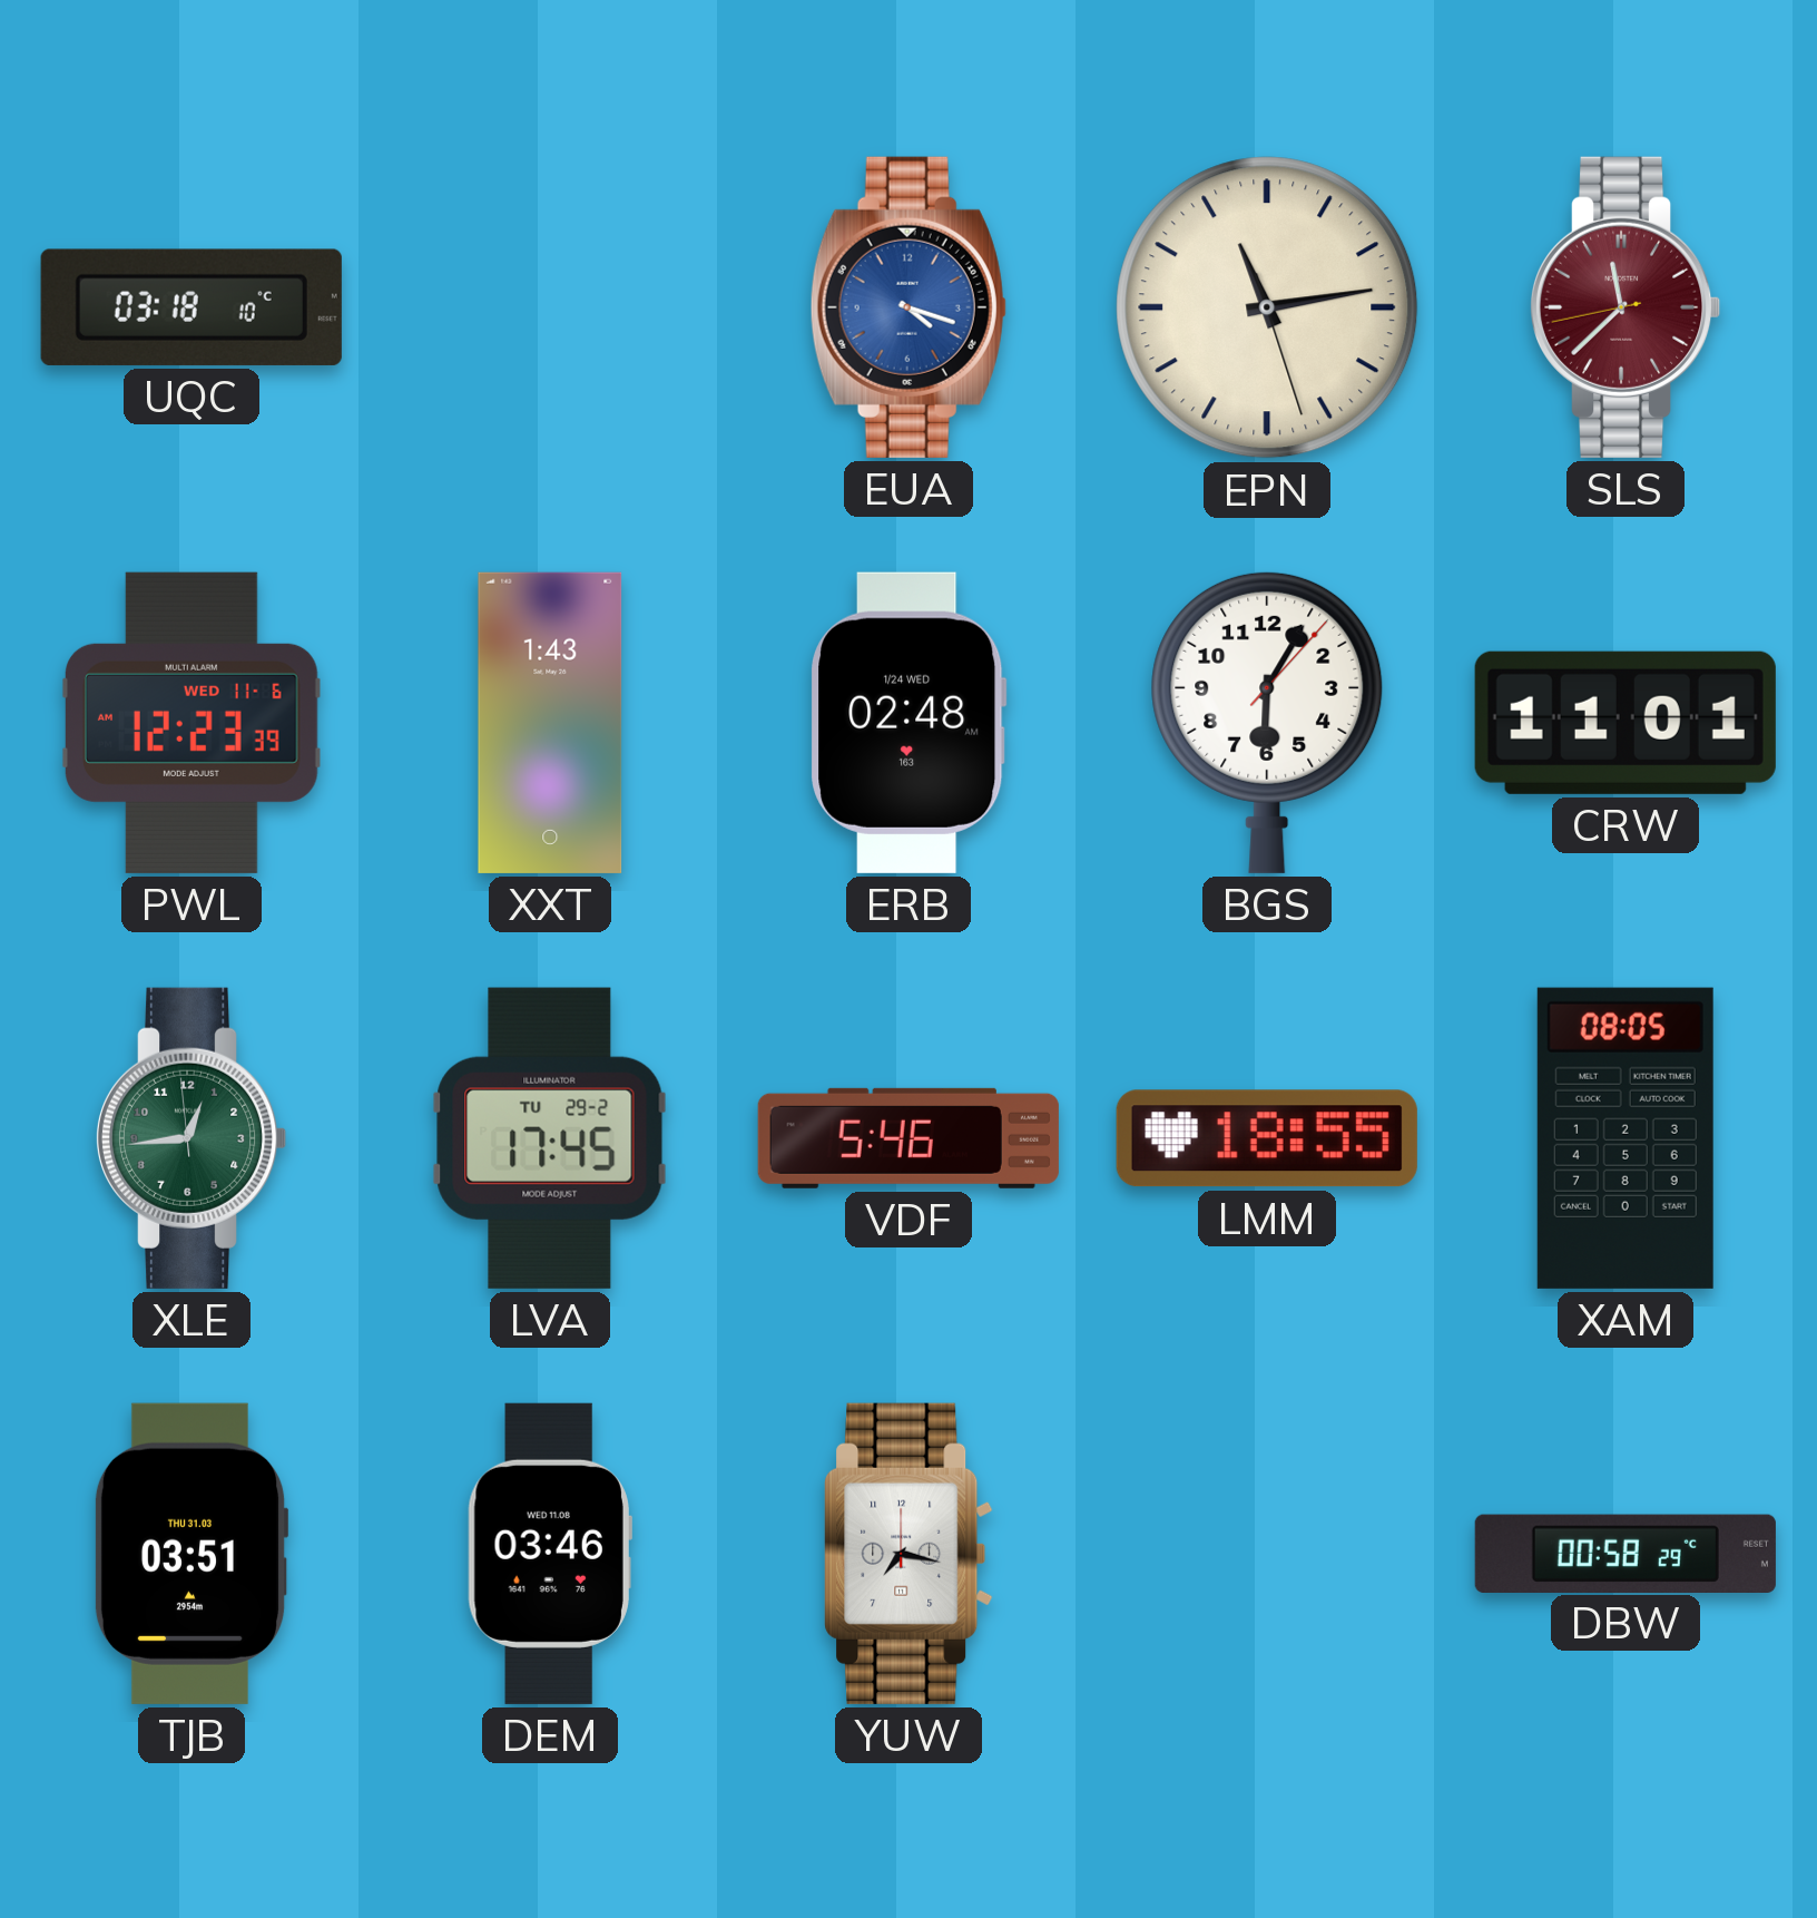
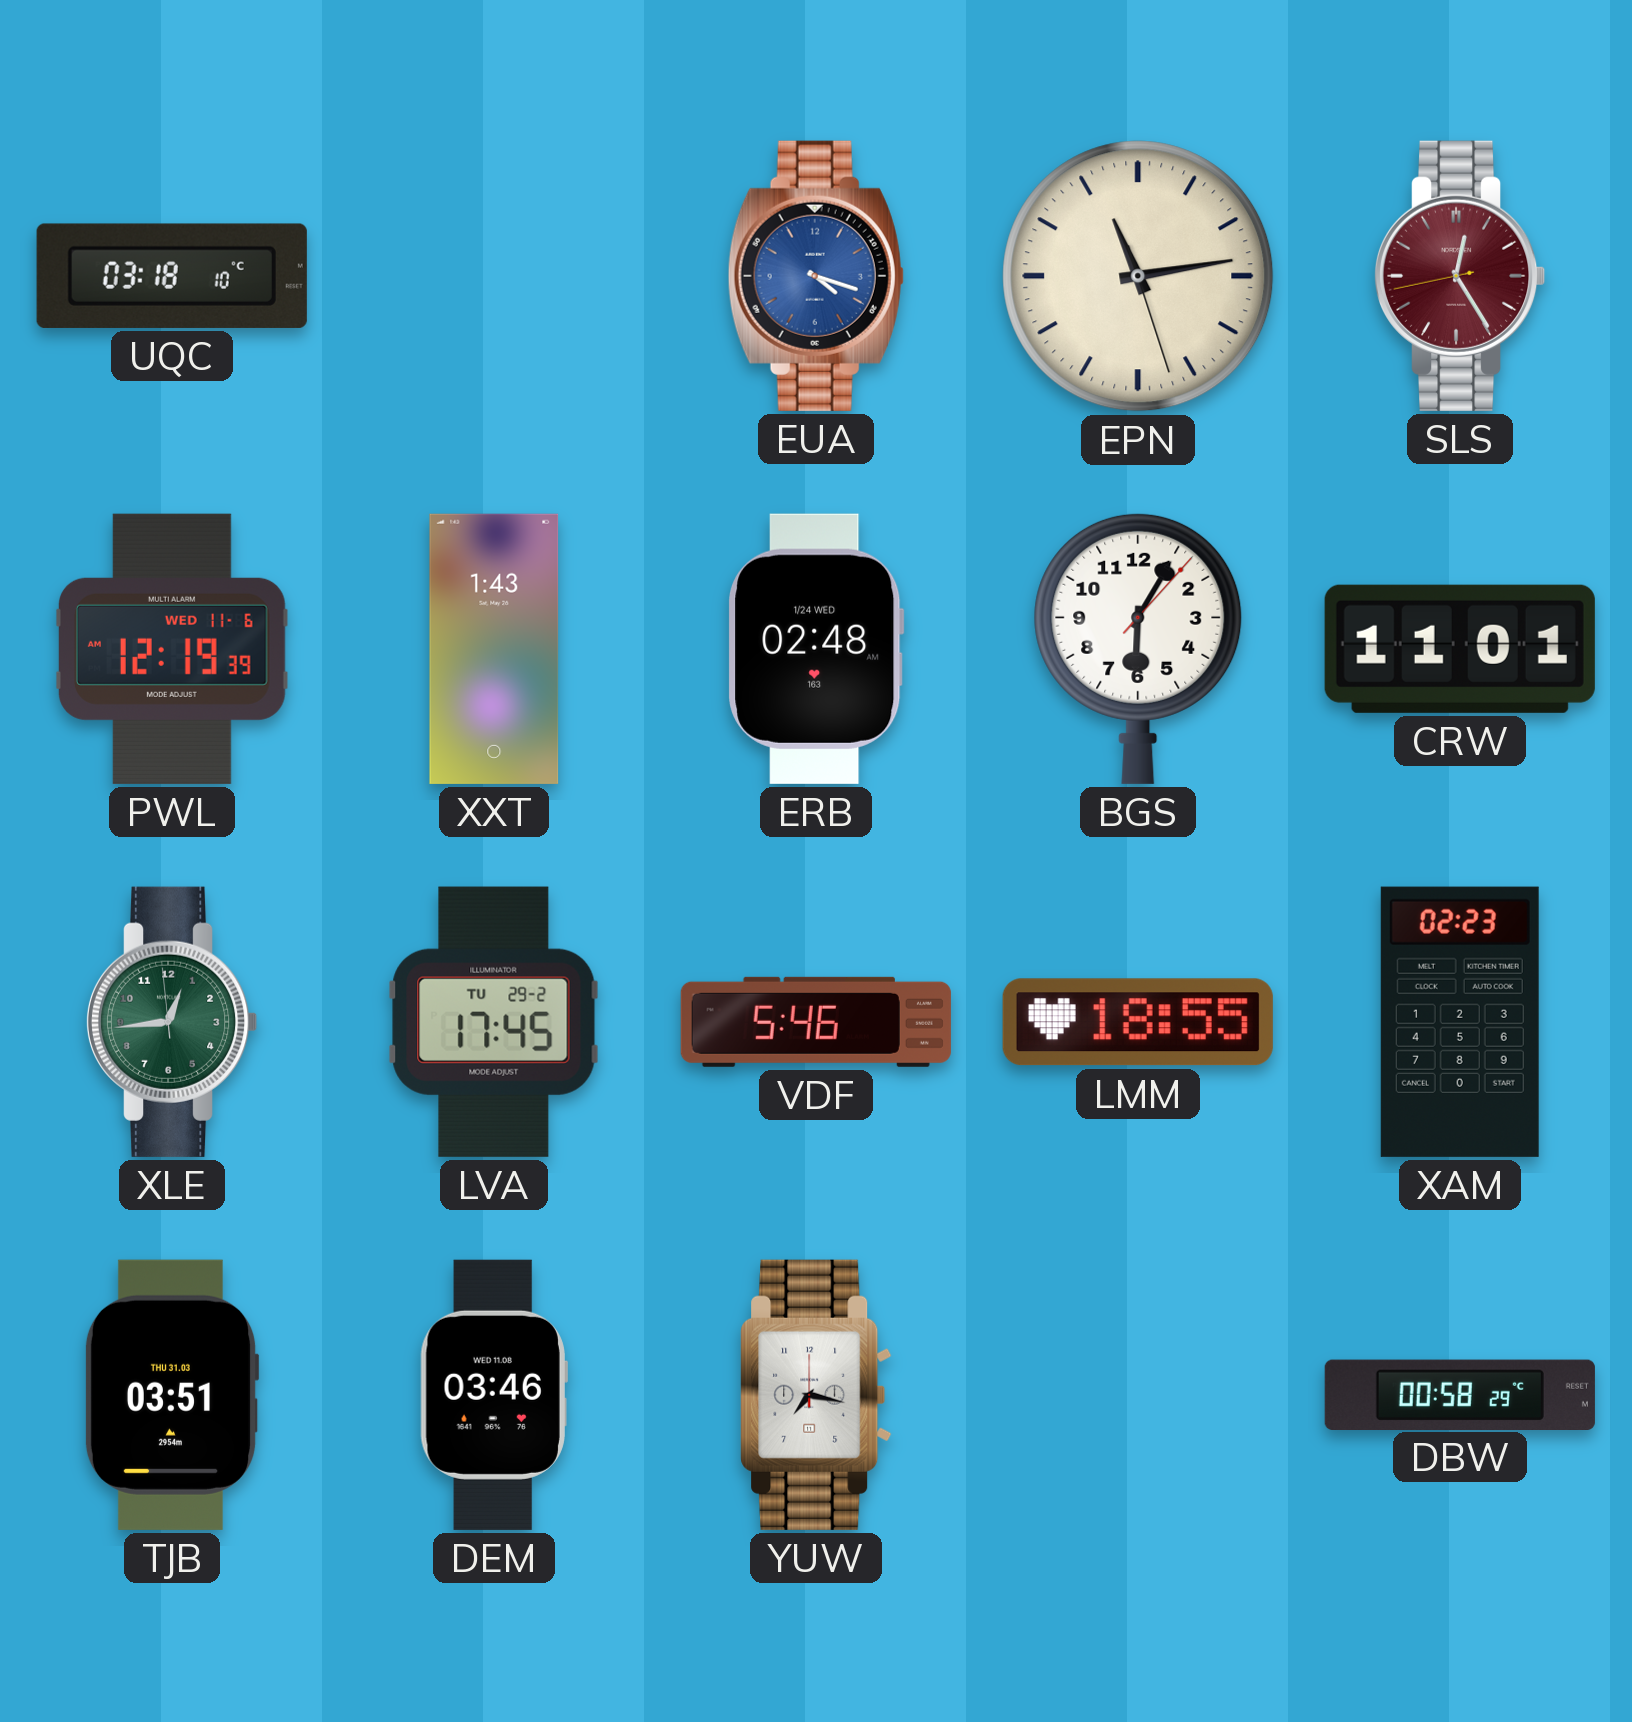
SLS: 11:37 -> 12:24 (1460, 276)
PWL: 12:23 -> 12:19 (172, 649)
XAM: 08:05 -> 02:23 (1460, 1022)
